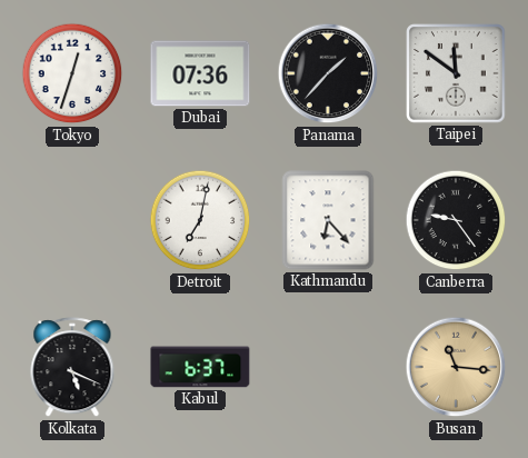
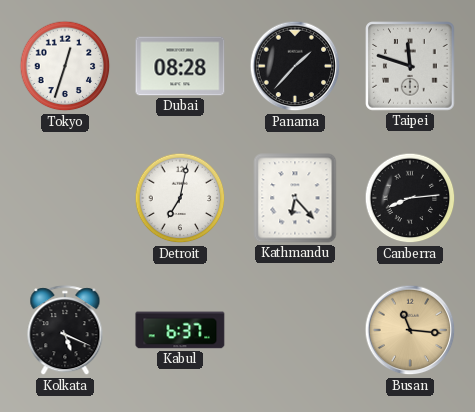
Dubai: 07:36 -> 08:28 (180, 66)
Taipei: 11:51 -> 11:48 (410, 66)
Canberra: 9:24 -> 8:14 (410, 198)
